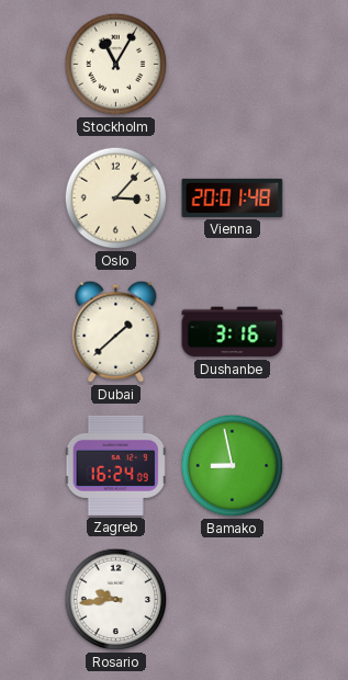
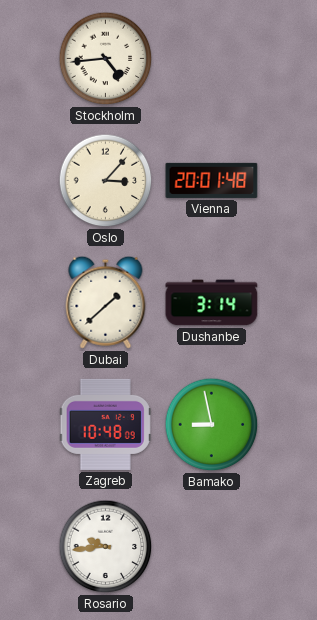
Stockholm: 11:05 -> 4:44 (106, 59)
Dushanbe: 3:16 -> 3:14 (212, 303)
Zagreb: 16:24 -> 10:48 (105, 424)
